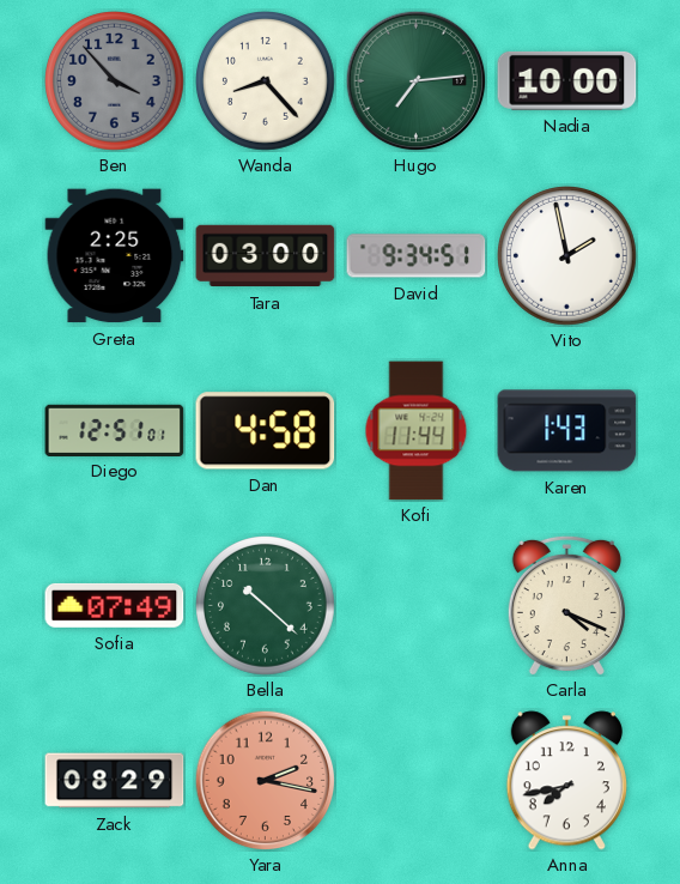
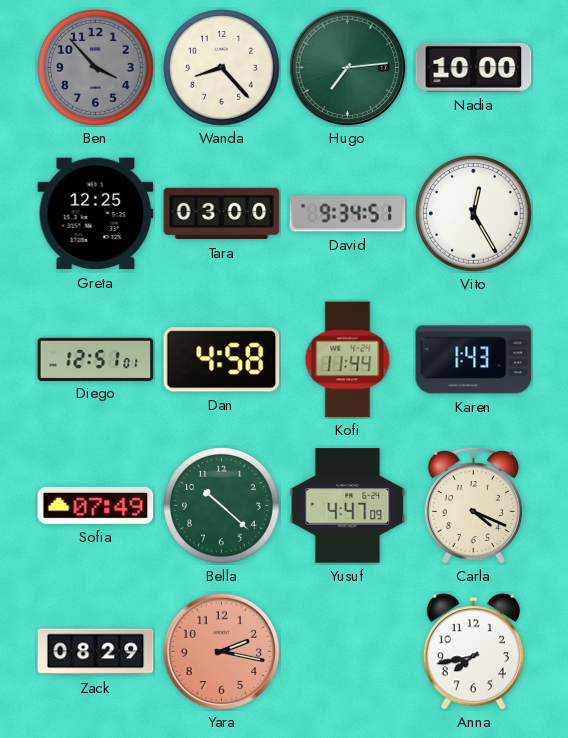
Greta: 2:25 -> 12:25 (96, 214)
Vito: 1:58 -> 12:25 (474, 214)
Yusuf: none -> 4:47 (348, 506)
